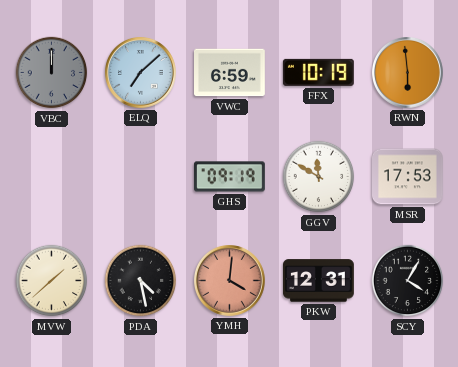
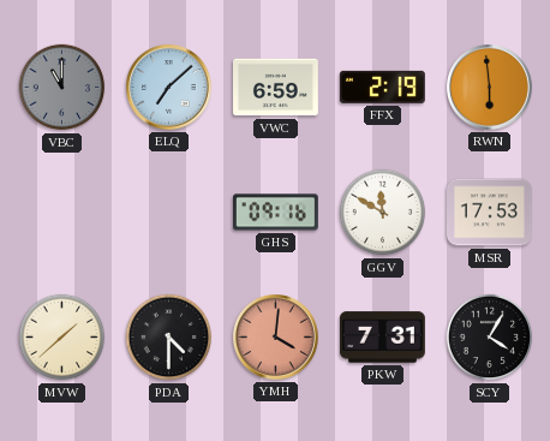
VBC: 12:00 -> 11:00 (62, 88)
FFX: 10:19 -> 2:19 (382, 87)
GHS: 09:19 -> 09:16 (276, 213)
PDA: 4:28 -> 4:30 (169, 338)
PKW: 12:31 -> 7:31 (383, 338)
